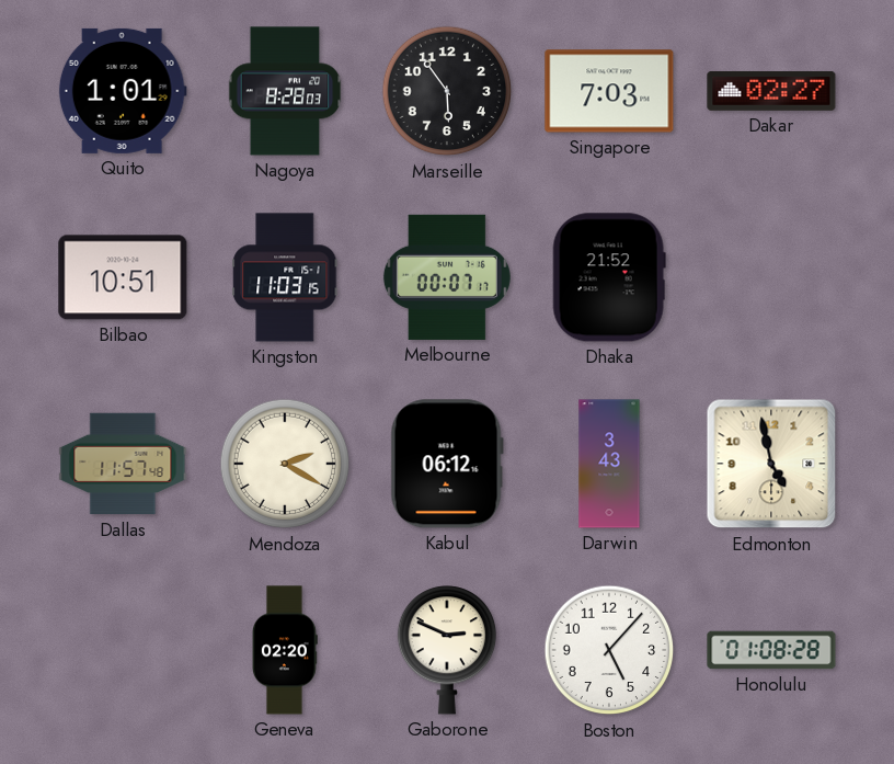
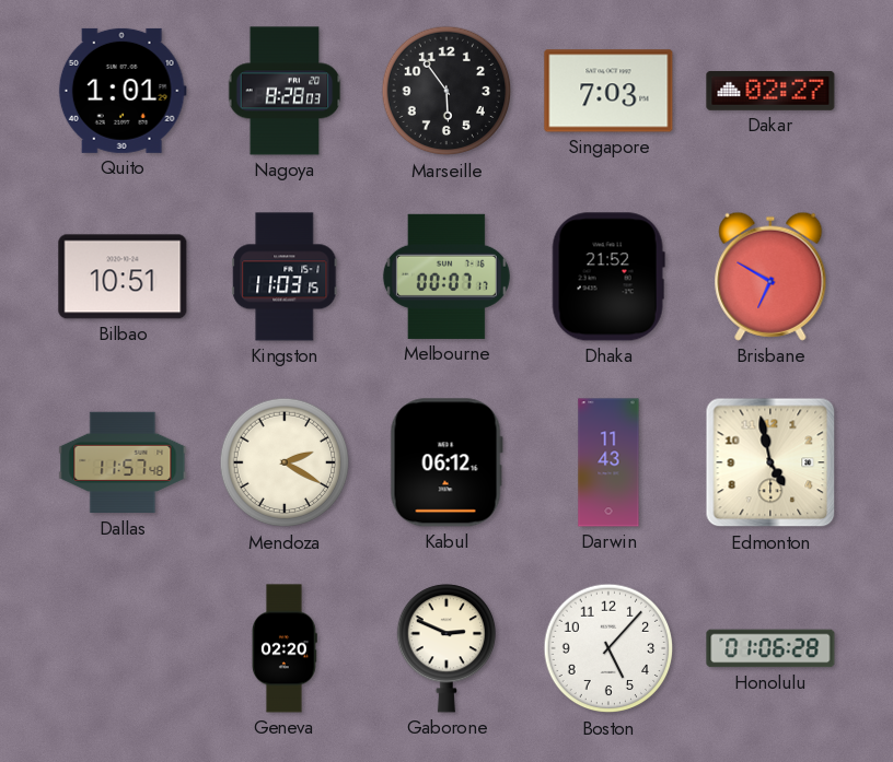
Brisbane: none -> 6:50 (770, 277)
Darwin: 3:43 -> 11:43 (608, 462)
Honolulu: 01:08 -> 01:06 (770, 648)
